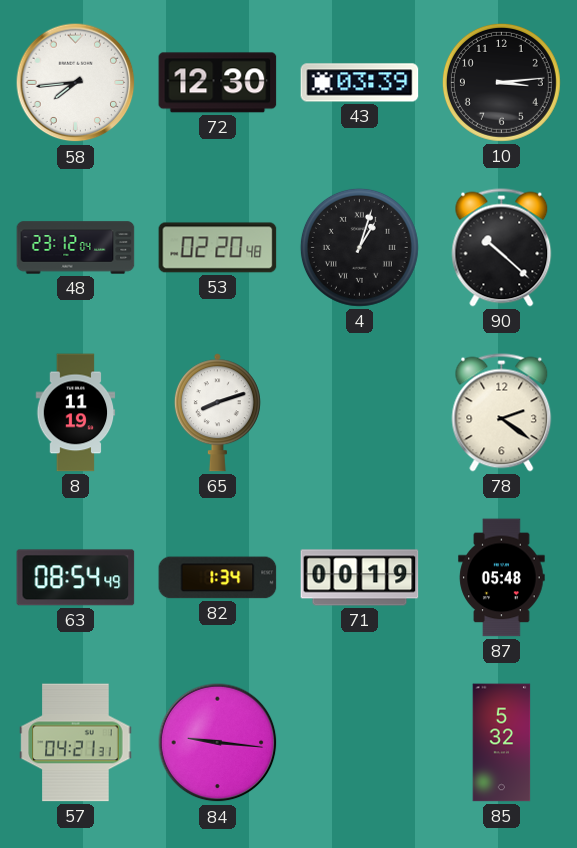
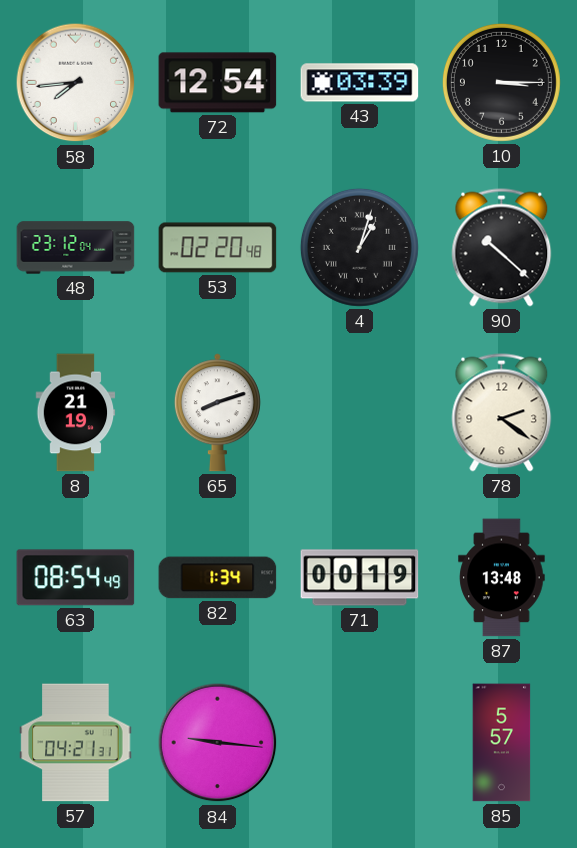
72: 12:30 -> 12:54 (218, 83)
10: 3:14 -> 3:15 (501, 82)
8: 11:19 -> 21:19 (76, 413)
87: 05:48 -> 13:48 (502, 578)
85: 5:32 -> 5:57 (502, 743)
